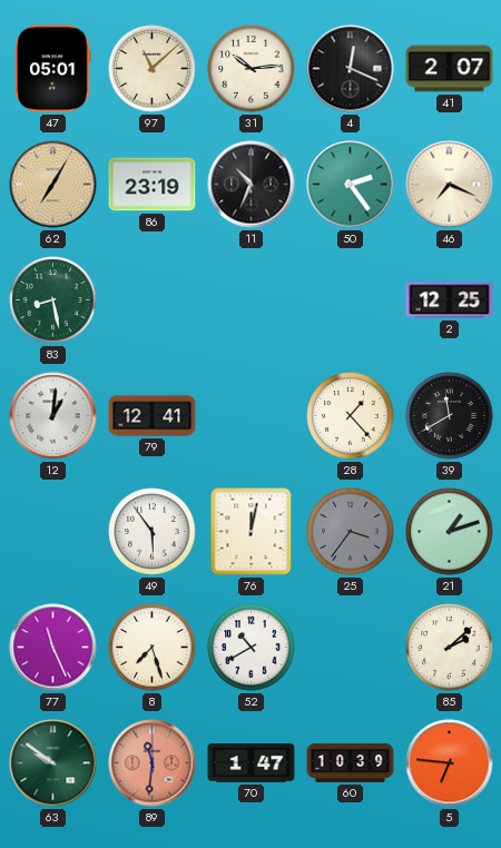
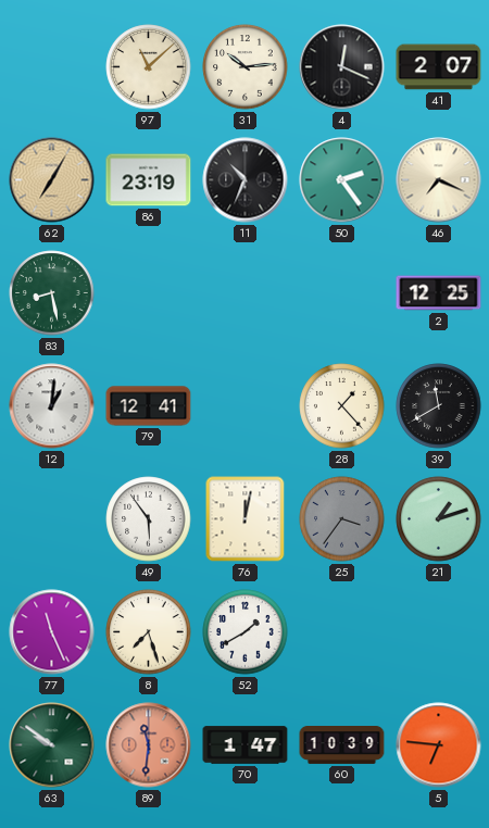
47: 05:01 -> none (53, 69)
52: 10:40 -> 1:40 (246, 632)
85: 2:08 -> none (450, 648)
